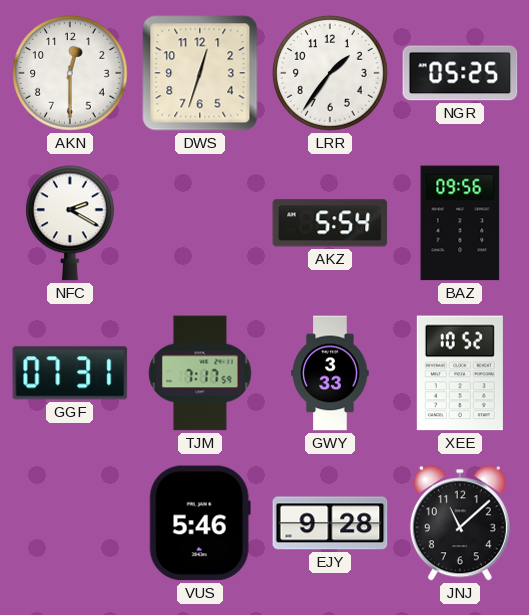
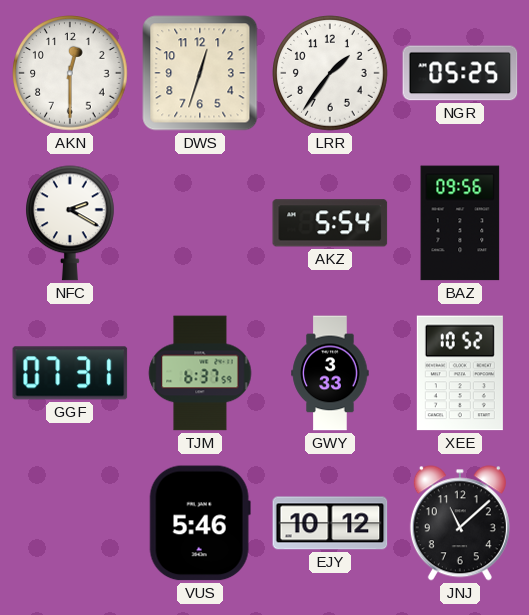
TJM: 7:17 -> 6:37 (200, 373)
EJY: 9:28 -> 10:12 (330, 523)
